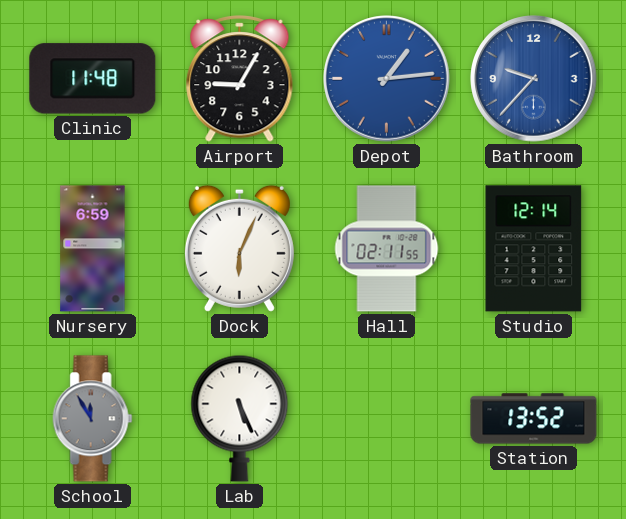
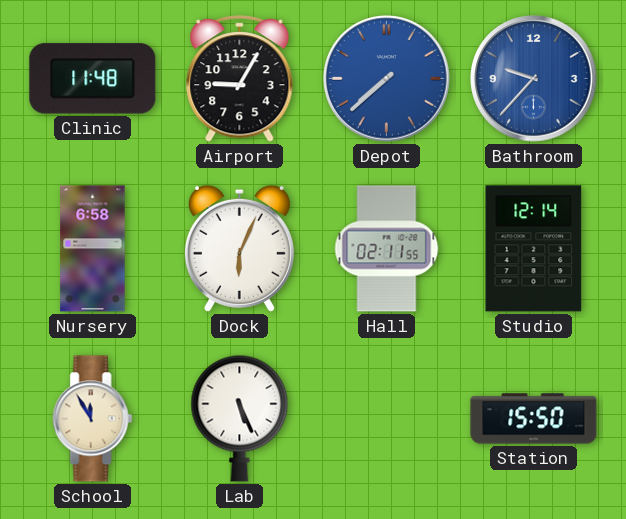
Depot: 1:14 -> 7:38 (387, 79)
Nursery: 6:59 -> 6:58 (93, 249)
School dial: grey -> cream (93, 419)
Station: 13:52 -> 15:50 (534, 419)
